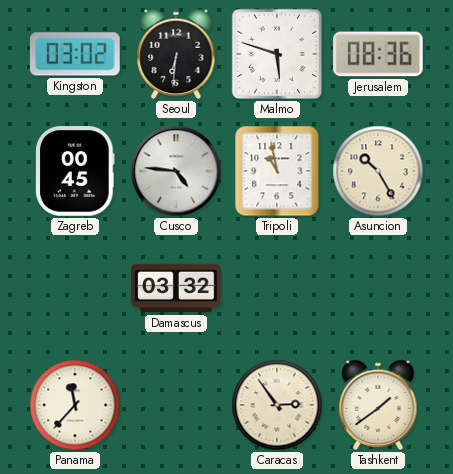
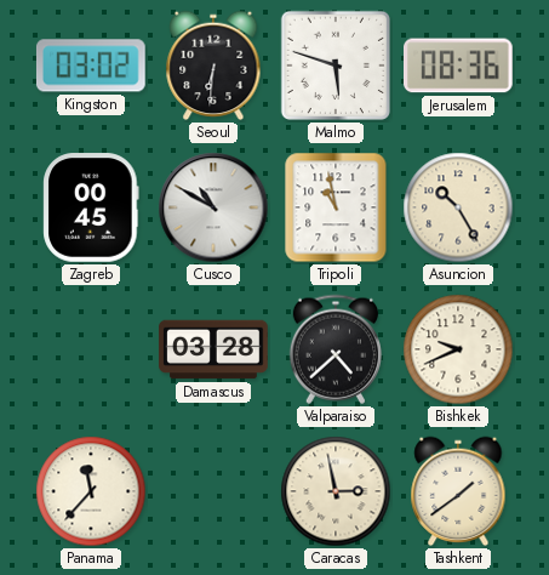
Cusco: 4:46 -> 10:50 (213, 207)
Damascus: 03:32 -> 03:28 (213, 349)
Valparaiso: none -> 4:38 (336, 349)
Bishkek: none -> 9:41 (458, 349)
Caracas: 2:54 -> 2:58 (336, 491)
